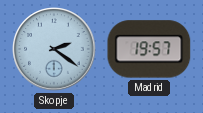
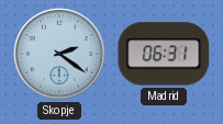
Madrid: 19:57 -> 06:31 (164, 54)
